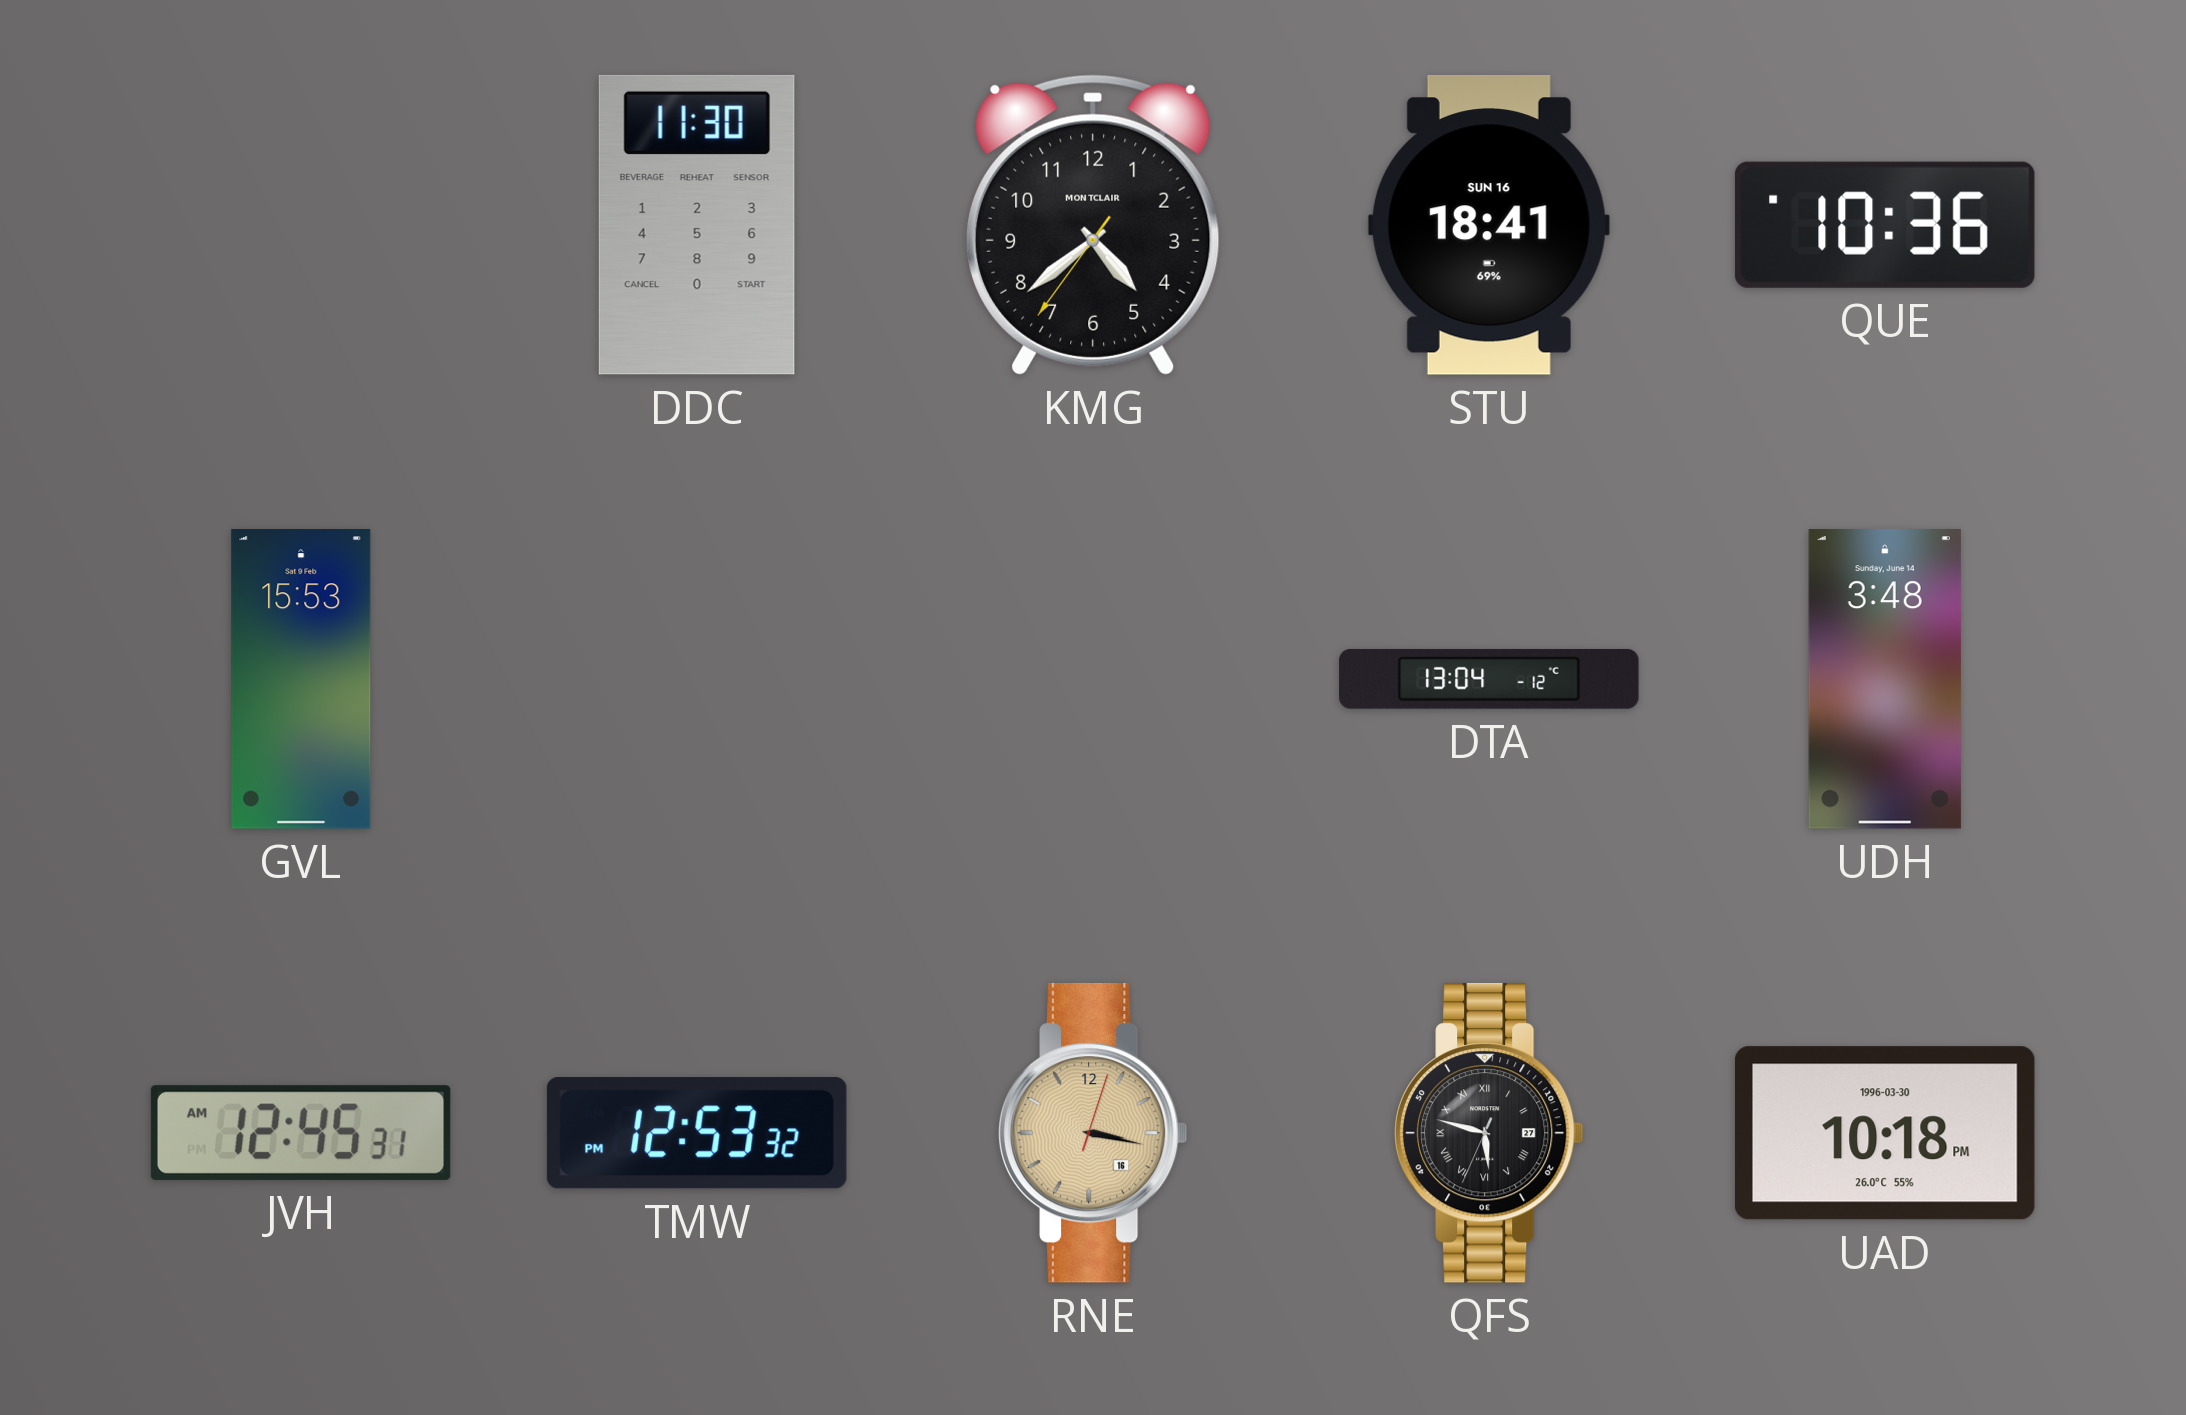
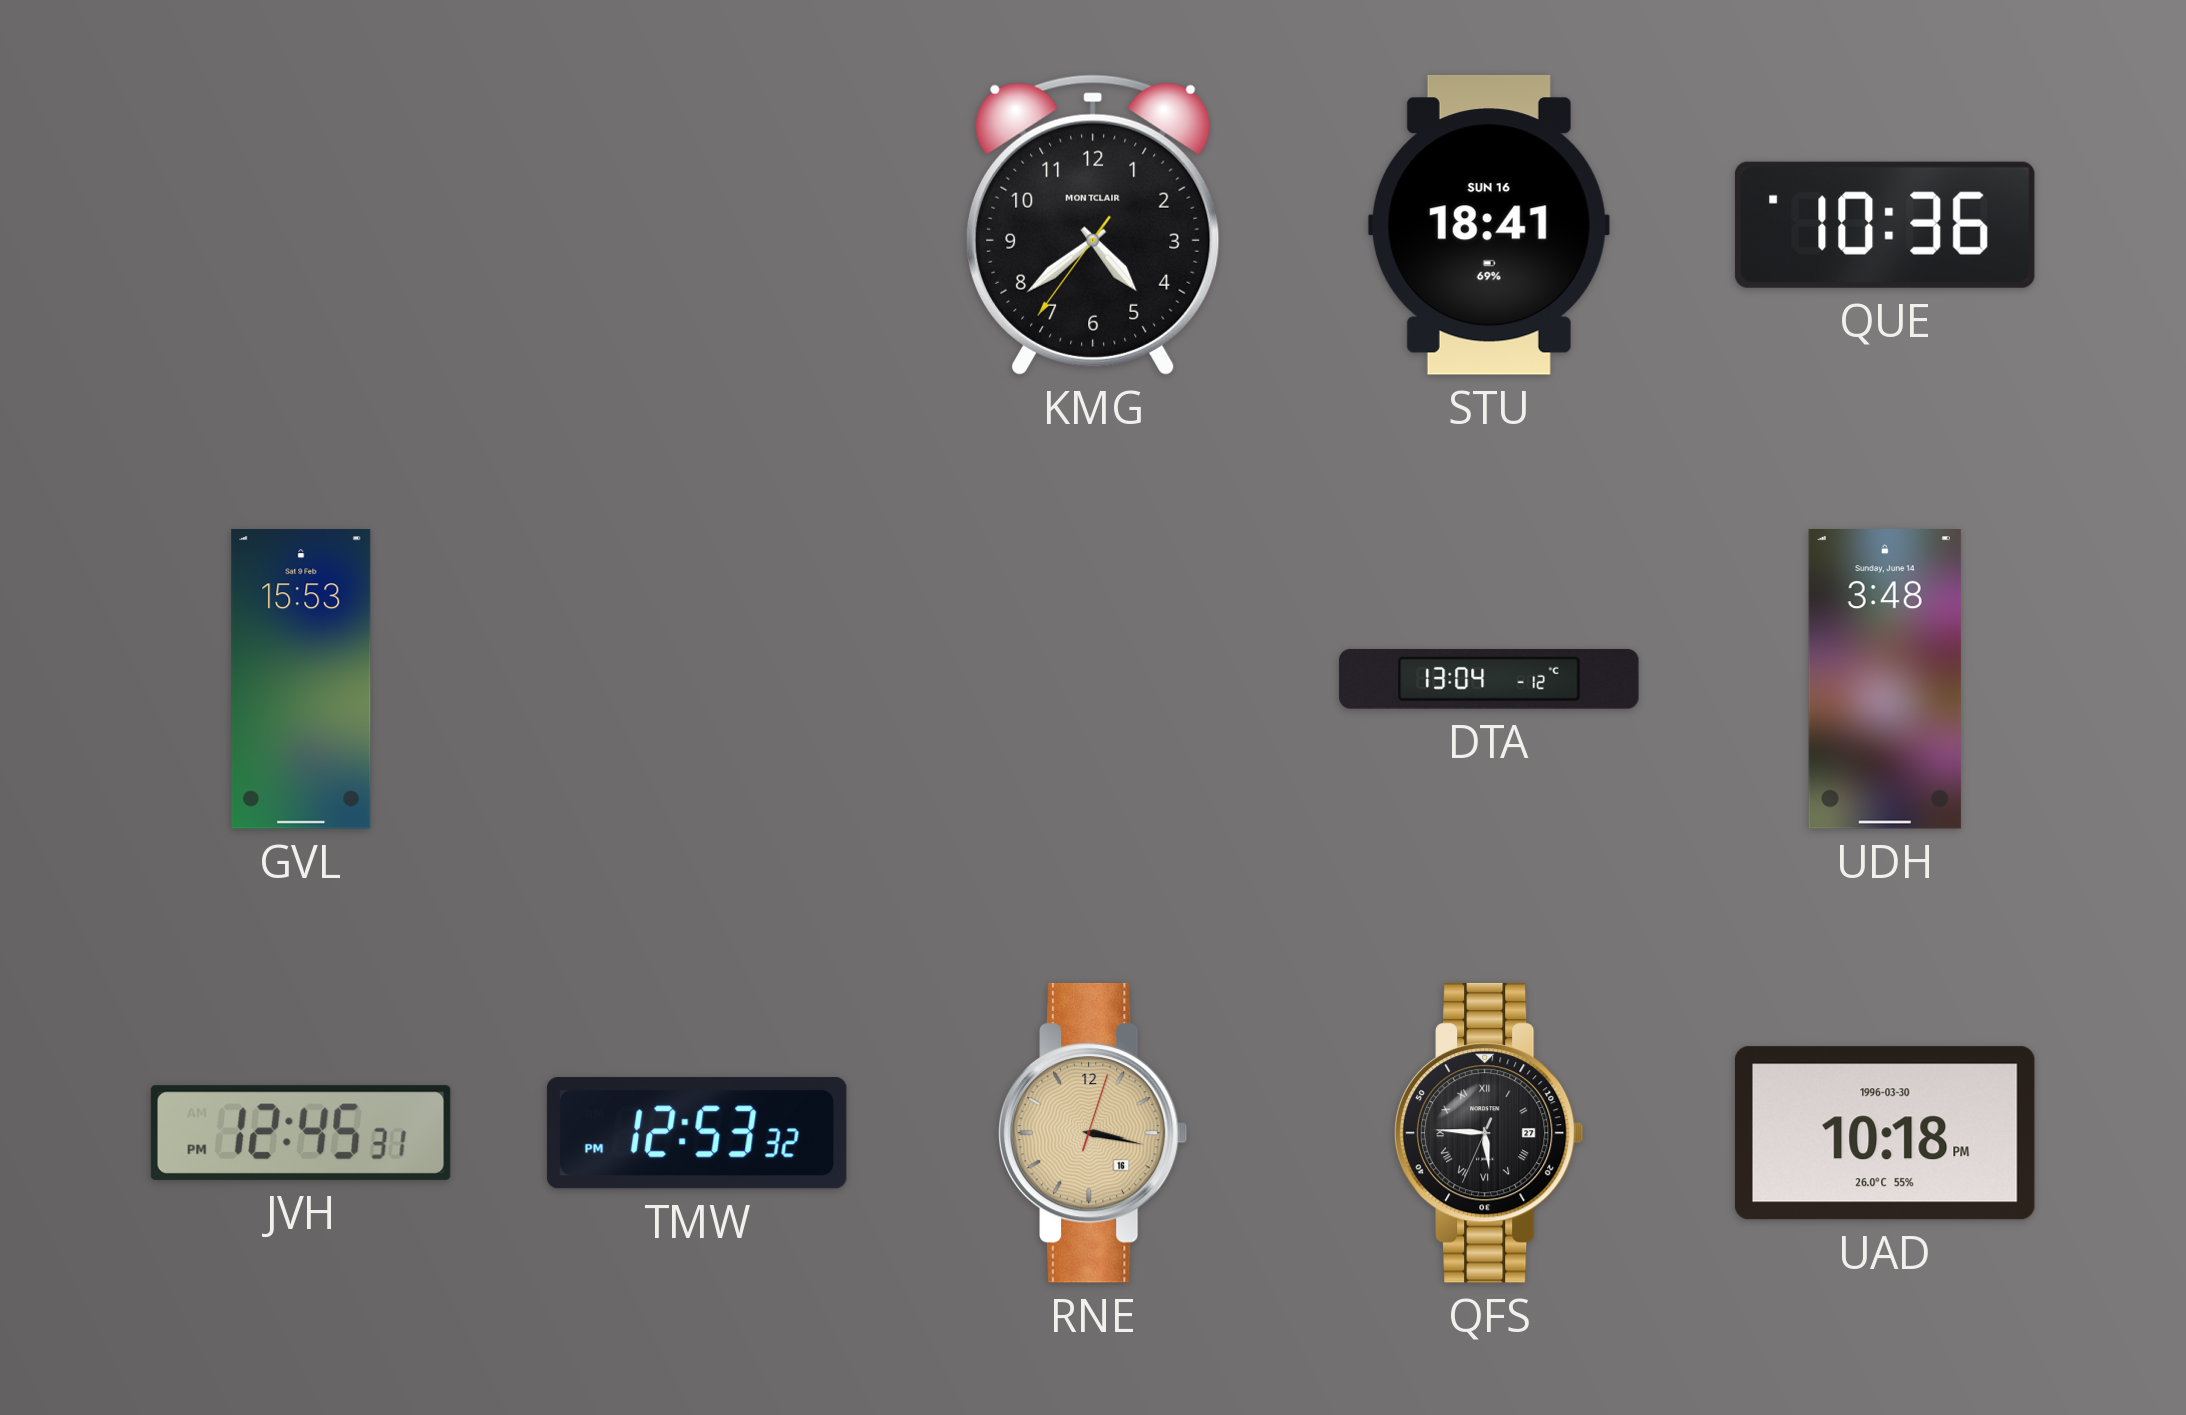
DDC: 11:30 -> none (697, 225)
JVH: 12:45:31 AM -> 12:45:31 PM (301, 1133)
QFS: 5:47 -> 5:45 (1489, 1133)
